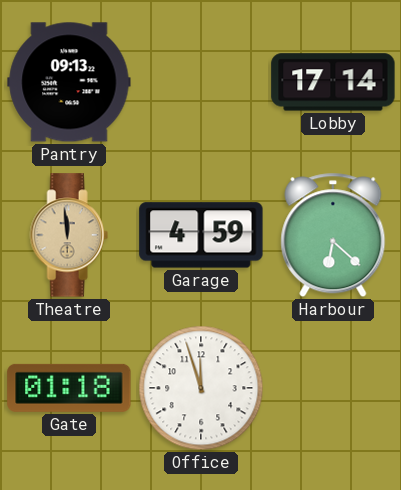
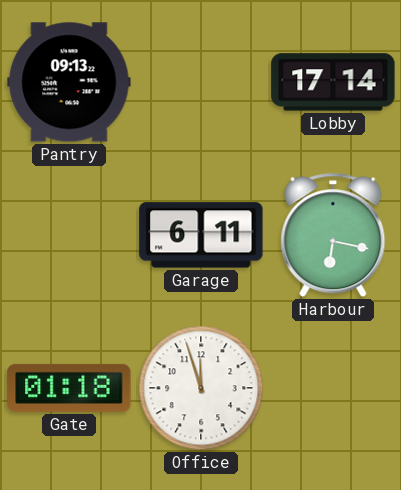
Theatre: 11:59 -> none (69, 235)
Garage: 4:59 -> 6:11 (201, 235)
Harbour: 6:22 -> 6:17 (333, 235)
